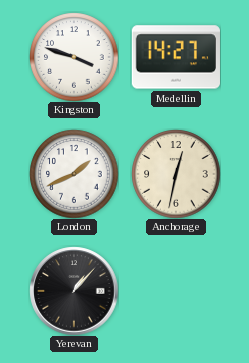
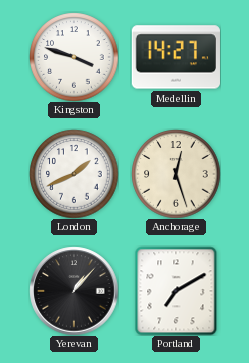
Anchorage: 12:32 -> 12:27 (176, 174)
Portland: none -> 7:10 (176, 291)
